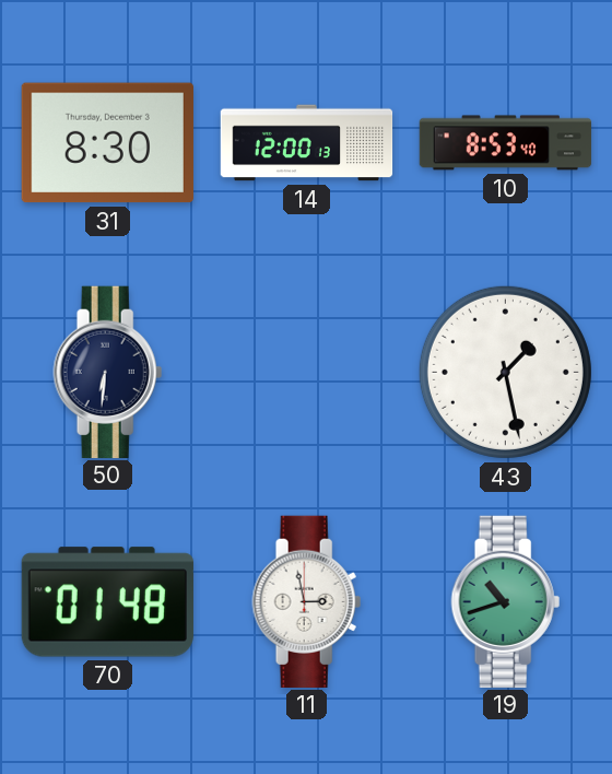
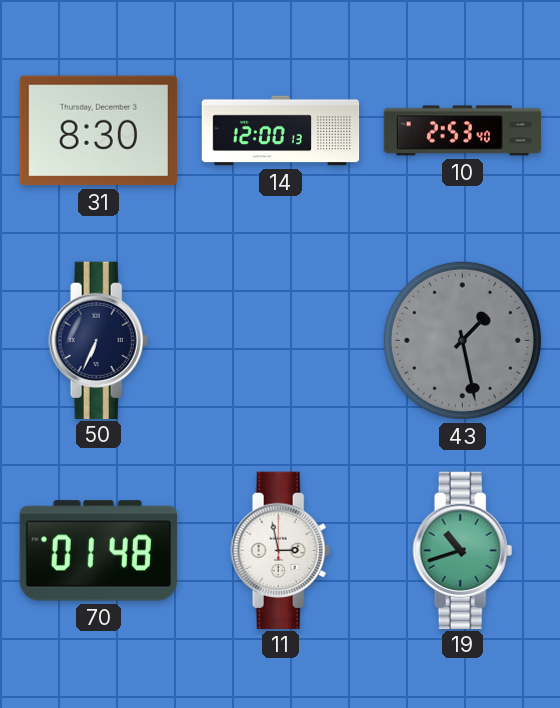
10: 8:53 -> 2:53 (463, 131)
50: 6:31 -> 6:34 (99, 340)
43 dial: white -> grey (462, 340)
